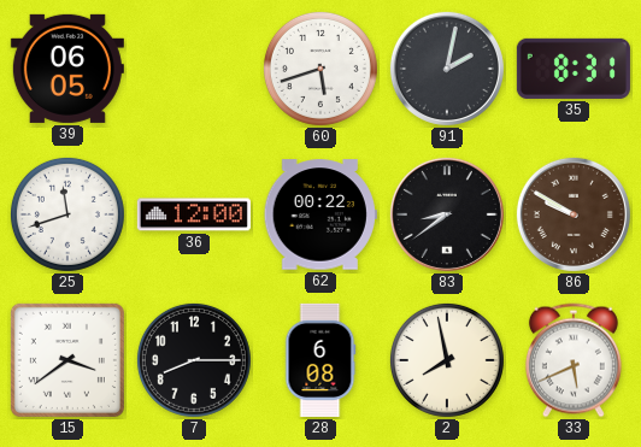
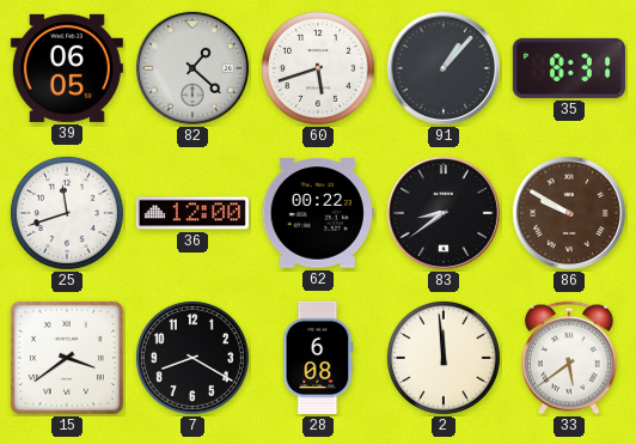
82: none -> 1:22 (192, 68)
91: 2:02 -> 1:07 (444, 68)
7: 8:15 -> 8:20 (192, 358)
2: 7:58 -> 11:59 (444, 358)
33: 5:41 -> 5:39 (569, 358)
